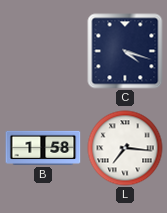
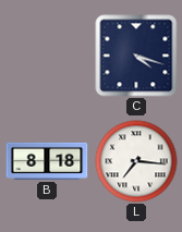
B: 1:58 -> 8:18 (47, 161)
